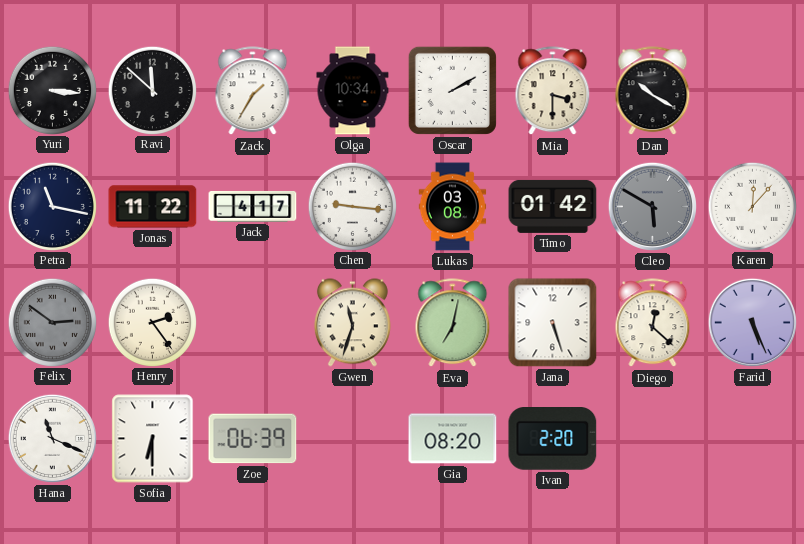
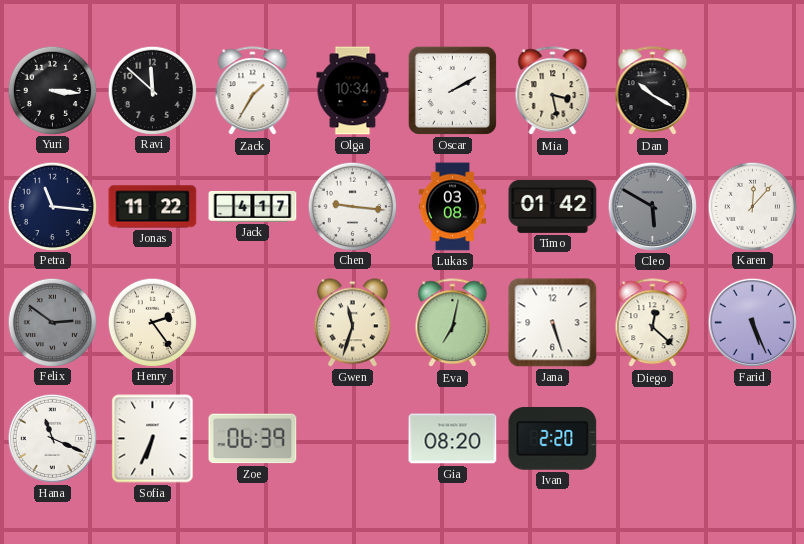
Mia: 3:30 -> 3:28 (553, 91)
Petra: 11:17 -> 11:16 (52, 206)
Sofia: 6:30 -> 6:34 (153, 439)
